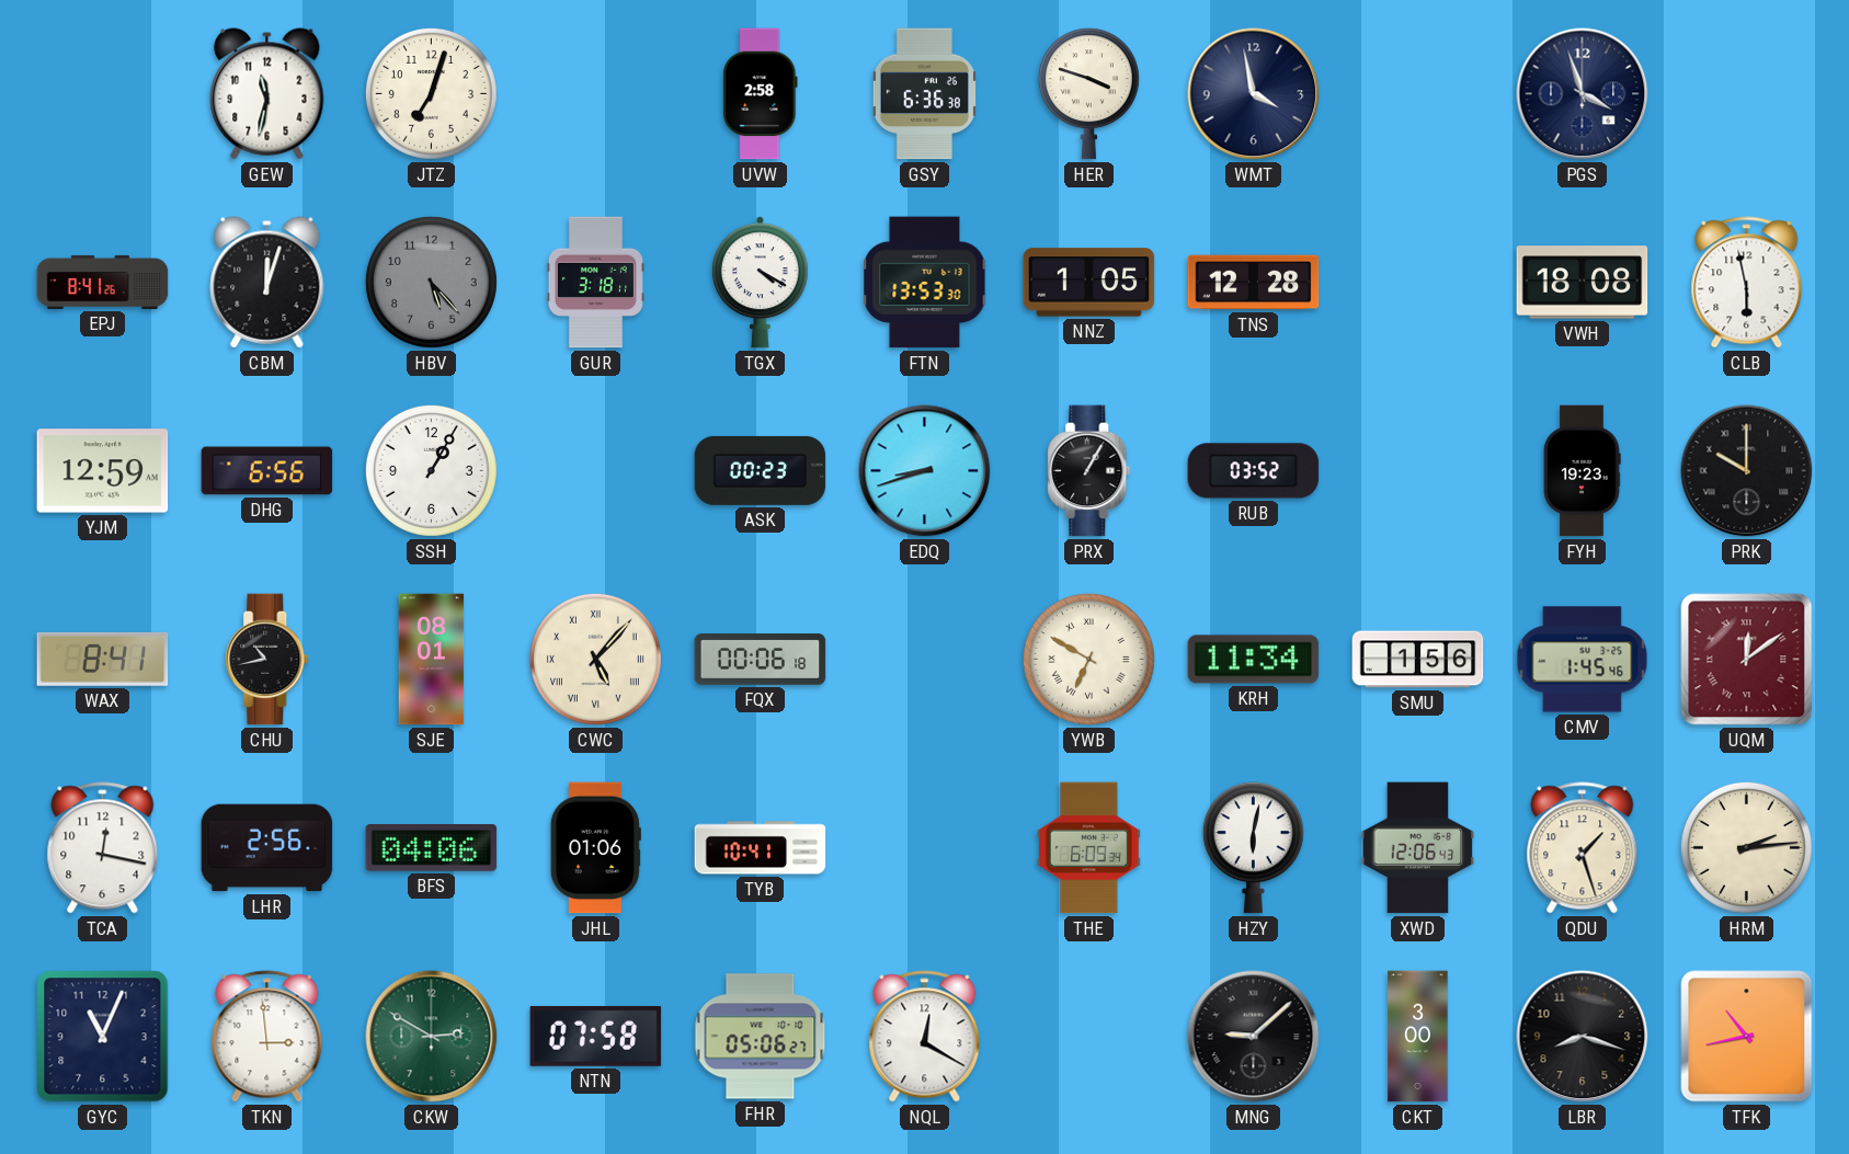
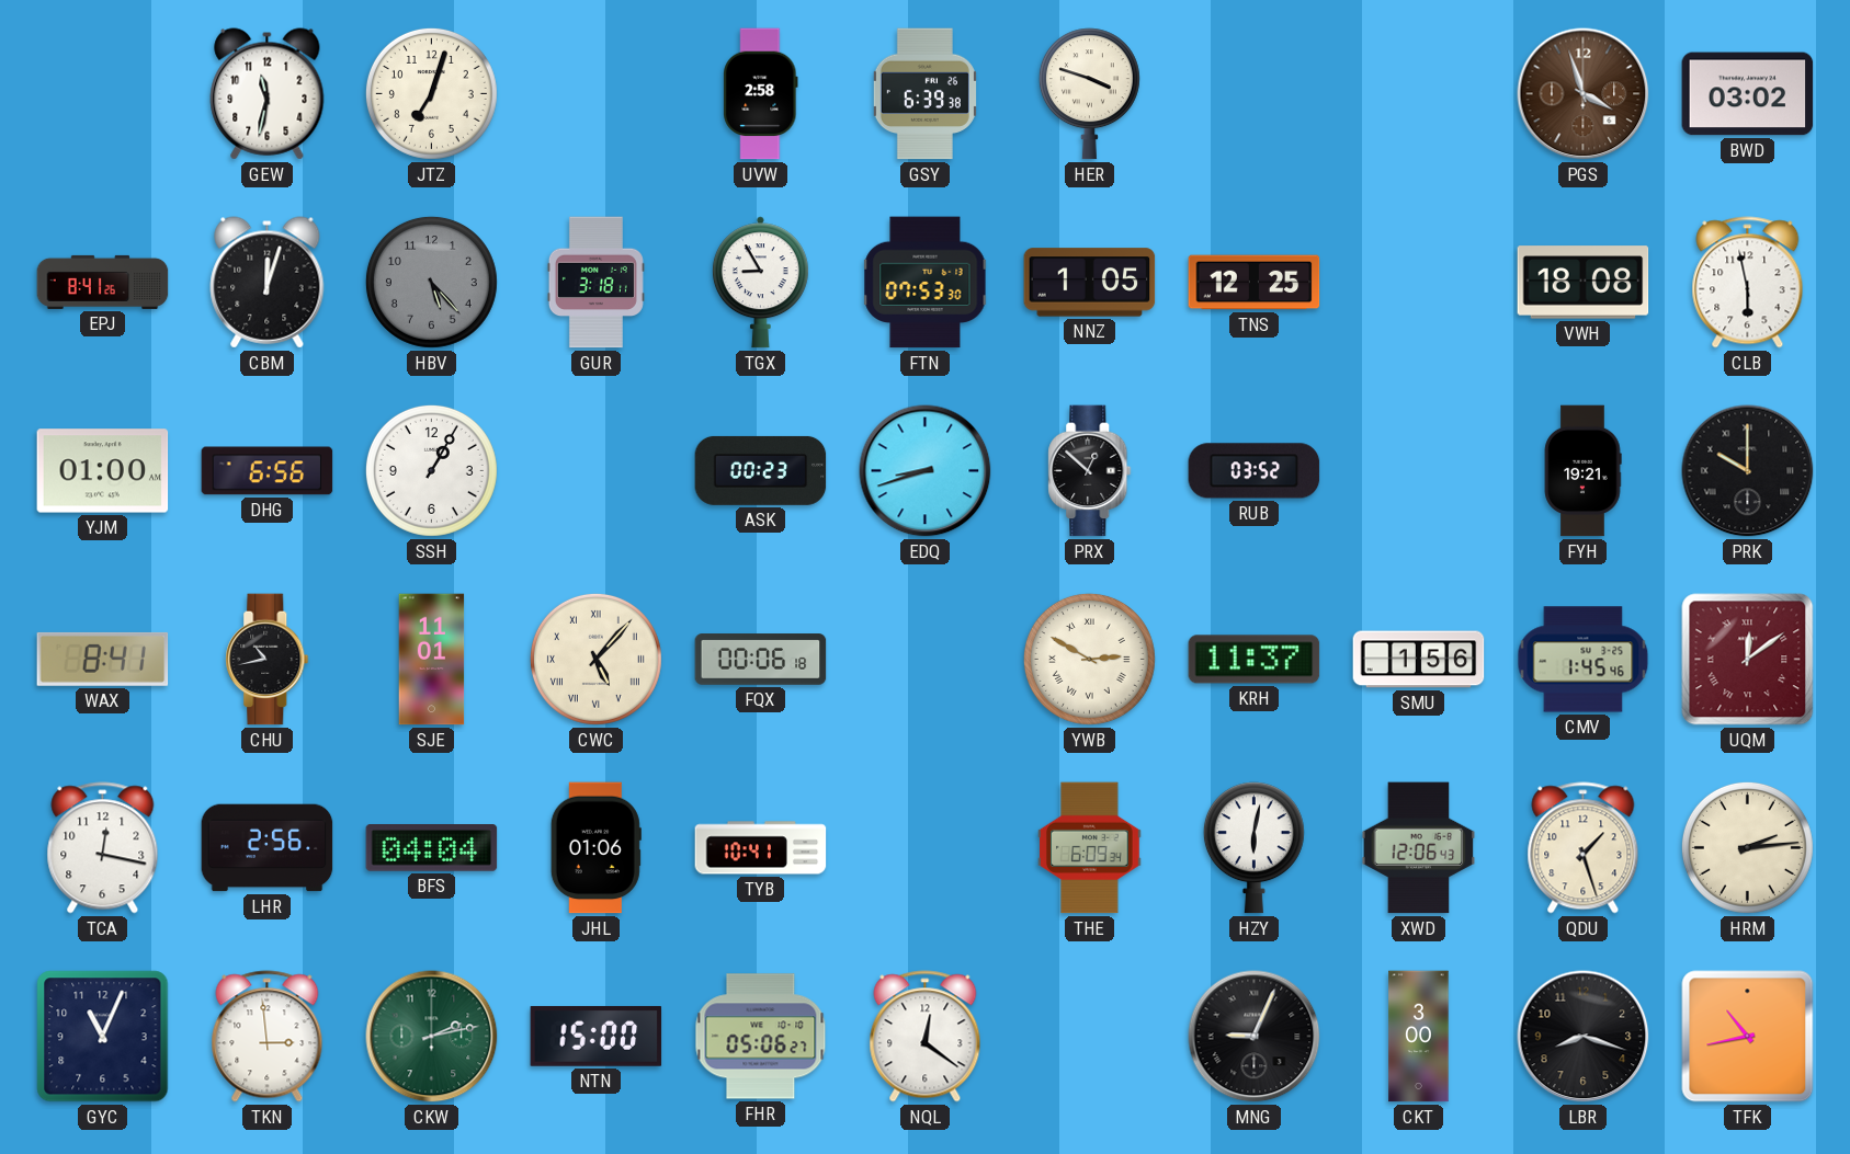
GSY: 6:36 -> 6:39 (924, 94)
WMT: 3:58 -> none (1254, 94)
PGS dial: navy -> brown (1584, 94)
BWD: none -> 03:02 (1748, 94)
TGX: 4:20 -> 8:55 (760, 283)
FTN: 13:53 -> 07:53 (926, 283)
TNS: 12:28 -> 12:25 (1255, 283)
YJM: 12:59 -> 01:00 (103, 471)
PRX: 1:05 -> 12:52 (1090, 471)
FYH: 19:23 -> 19:21 (1582, 471)
SJE: 08:01 -> 11:01 (432, 660)
YWB: 6:50 -> 2:50 (1089, 659)
KRH: 11:34 -> 11:37 (1255, 660)
BFS: 04:06 -> 04:04 (432, 848)
CKW: 2:50 -> 2:13 (432, 1037)
NTN: 07:58 -> 15:00 (597, 1037)
NQL: 12:20 -> 12:21 (926, 1037)
MNG: 9:08 -> 9:04 (1255, 1037)
